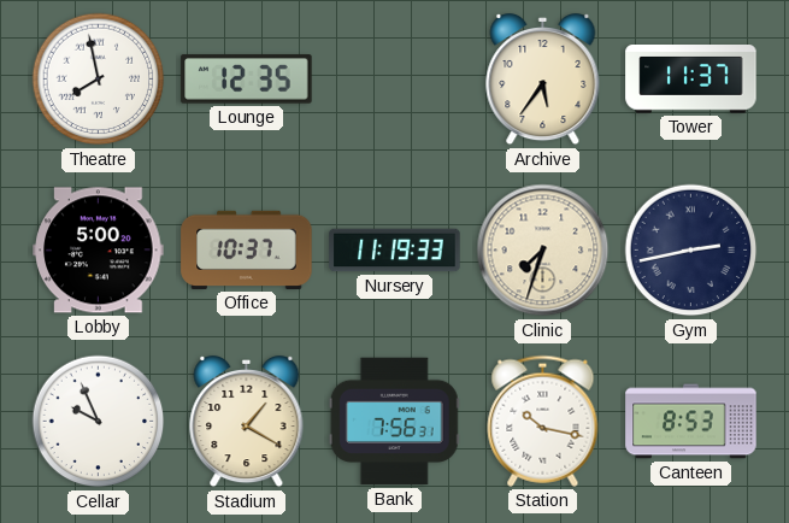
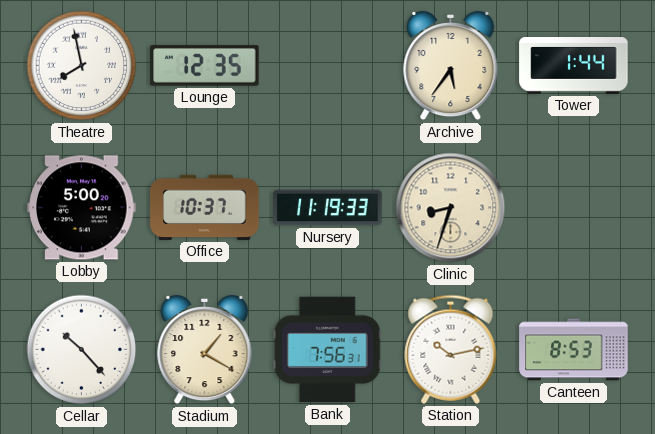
Tower: 11:37 -> 1:44 (574, 66)
Clinic: 7:33 -> 8:33 (451, 208)
Gym: 2:43 -> none (691, 251)
Cellar: 9:56 -> 10:23 (82, 350)
Station: 10:17 -> 10:13 (451, 349)
